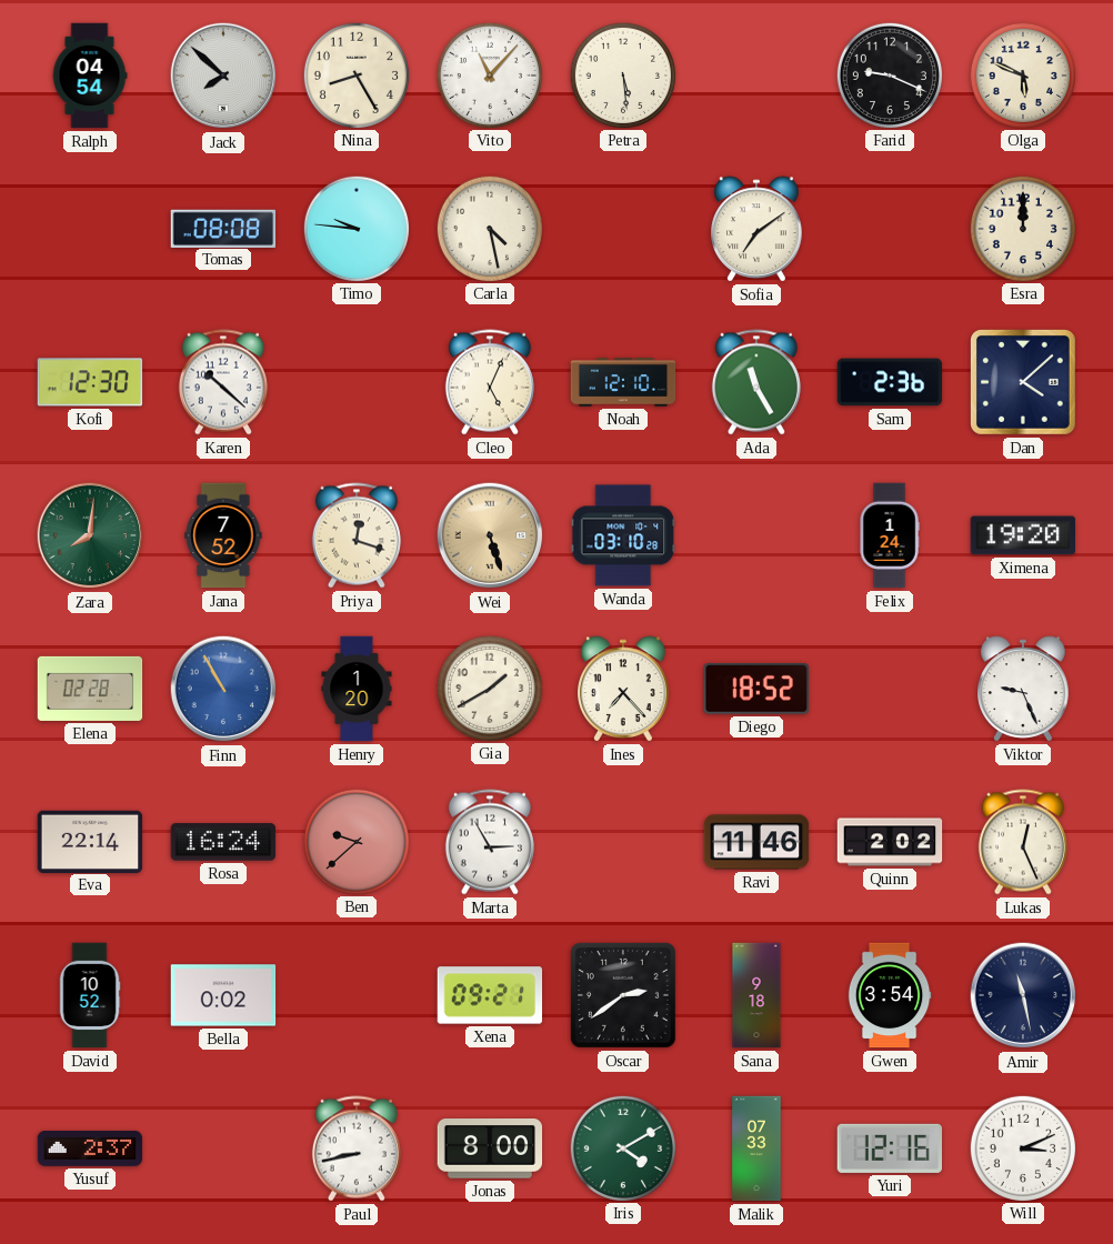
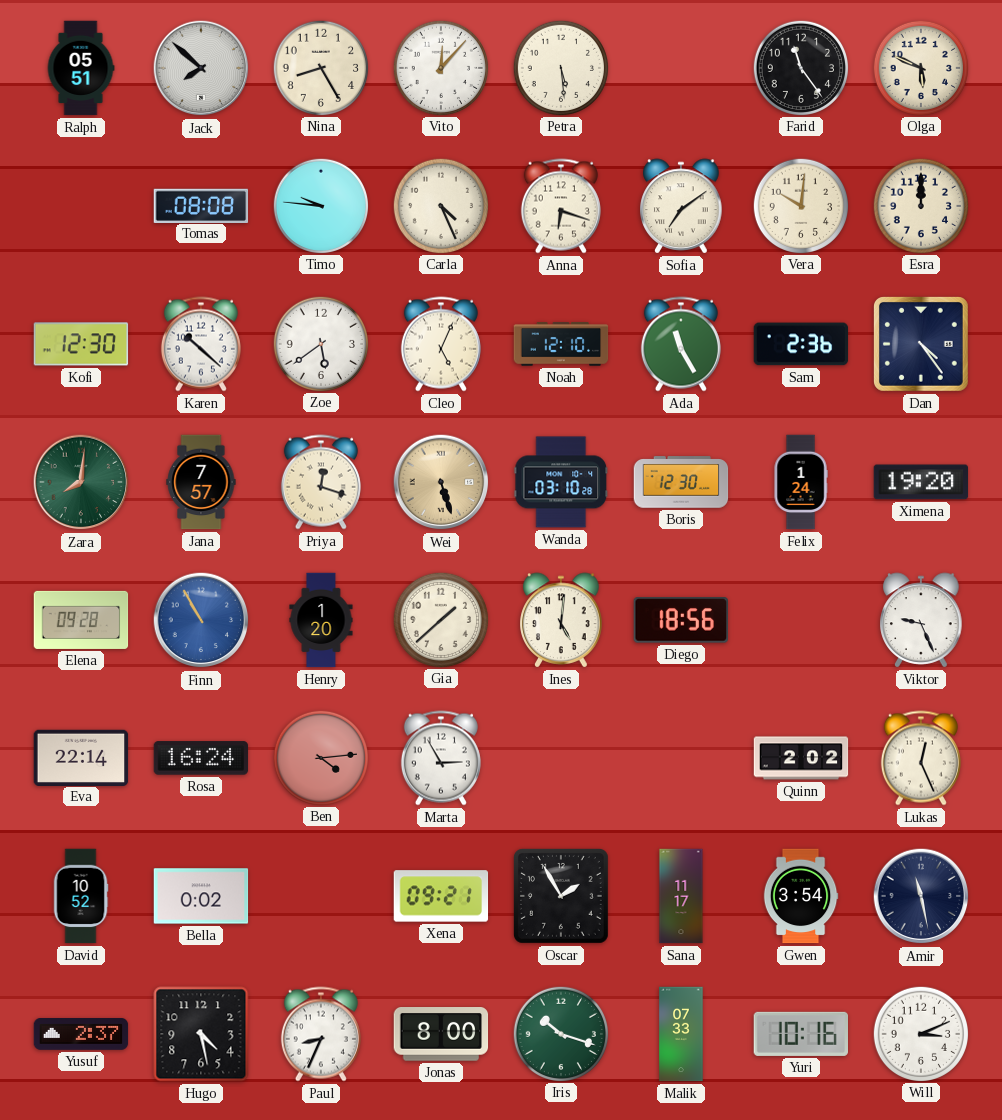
Ralph: 04:54 -> 05:51 (81, 68)
Vito: 11:07 -> 12:07 (440, 67)
Farid: 9:19 -> 11:24 (800, 67)
Carla: 4:28 -> 4:26 (440, 205)
Anna: none -> 6:18 (561, 206)
Vera: none -> 10:01 (800, 205)
Zoe: none -> 5:39 (320, 343)
Dan: 4:08 -> 4:24 (921, 344)
Jana: 7:52 -> 7:57 (201, 482)
Boris: none -> 12:30 (681, 482)
Elena: 02:28 -> 09:28 (81, 620)
Gia: 1:40 -> 1:38 (440, 619)
Ines: 7:23 -> 5:01 (561, 620)
Diego: 18:52 -> 18:56 (680, 620)
Ben: 9:38 -> 4:14 (320, 757)
Ravi: 11:46 -> none (756, 842)
Oscar: 2:39 -> 1:55 (561, 896)
Sana: 9:18 -> 11:17 (681, 896)
Hugo: none -> 4:28 (201, 1034)
Paul: 8:43 -> 8:34 (321, 1034)
Iris: 4:10 -> 10:18 (560, 1033)
Yuri: 12:16 -> 10:16 (800, 1034)
